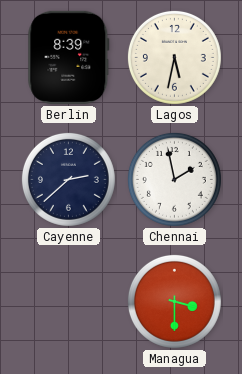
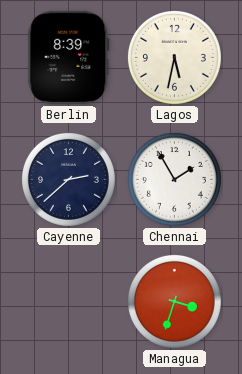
Chennai: 1:58 -> 1:55 (174, 179)
Managua: 3:30 -> 3:33 (174, 301)
